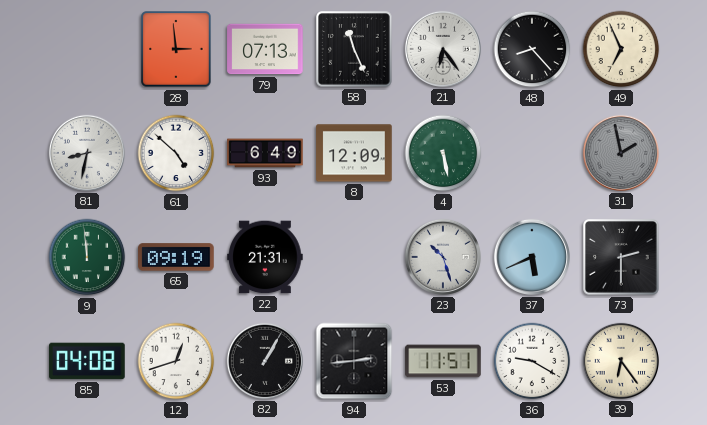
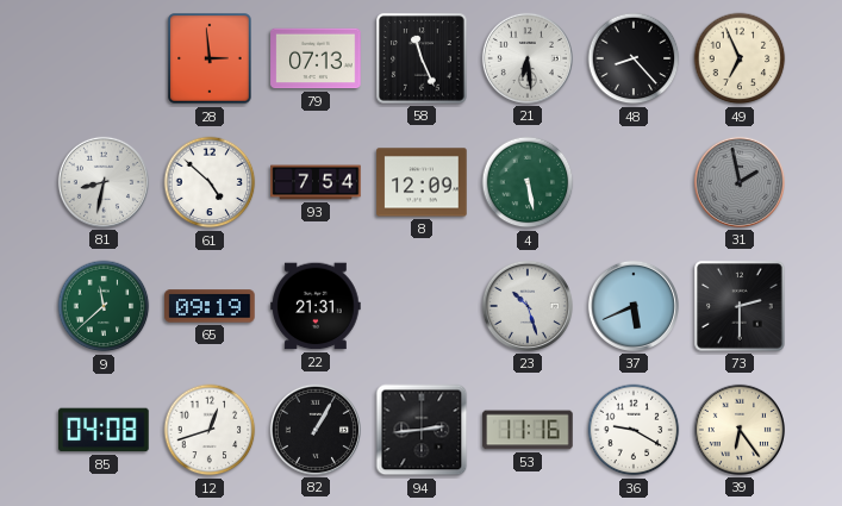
21: 6:24 -> 6:29 (528, 58)
93: 6:49 -> 7:54 (316, 182)
9: 11:59 -> 11:38 (104, 306)
53: 11:51 -> 11:16 (528, 430)
